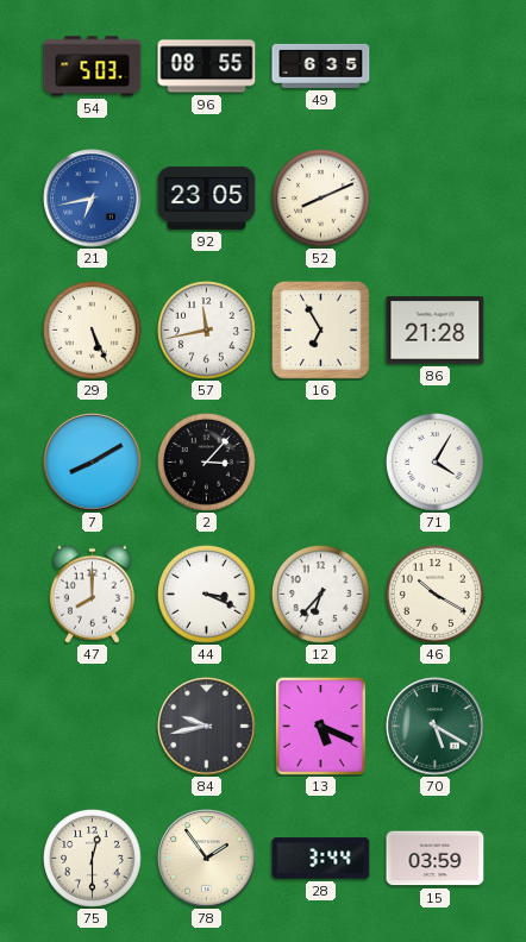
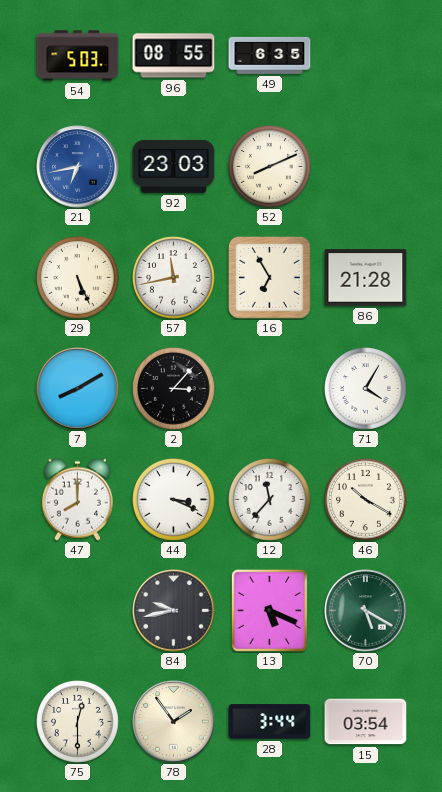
92: 23:05 -> 23:03 (174, 166)
12: 6:37 -> 11:37 (270, 500)
15: 03:59 -> 03:54 (366, 722)
